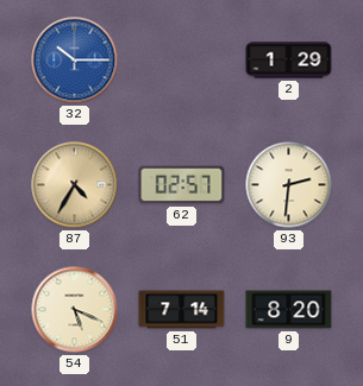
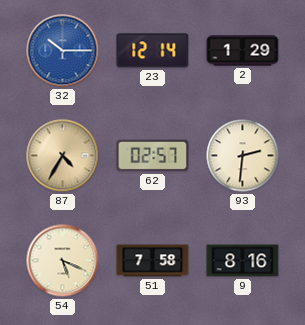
23: none -> 12:14 (153, 51)
51: 7:14 -> 7:58 (153, 261)
9: 8:20 -> 8:16 (243, 261)
